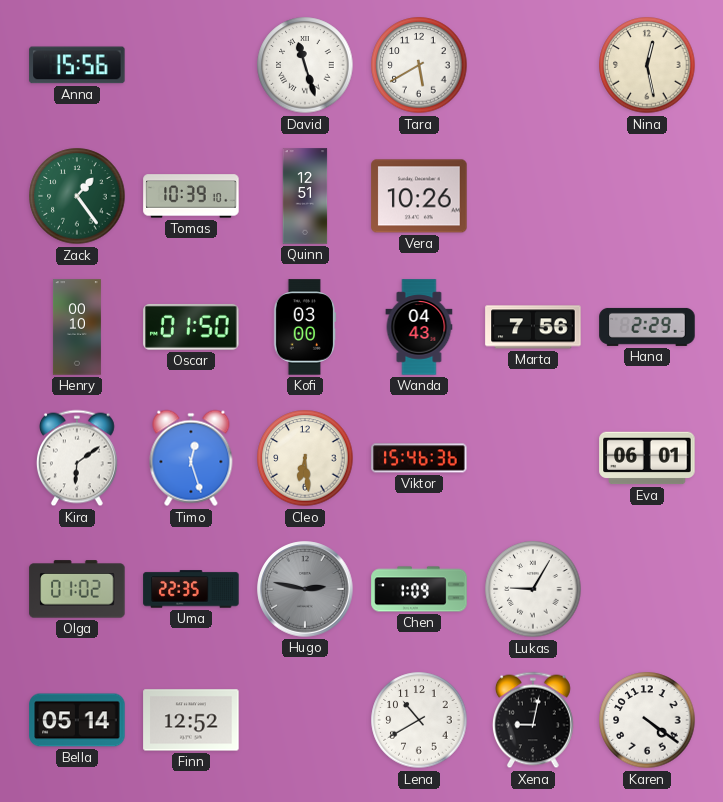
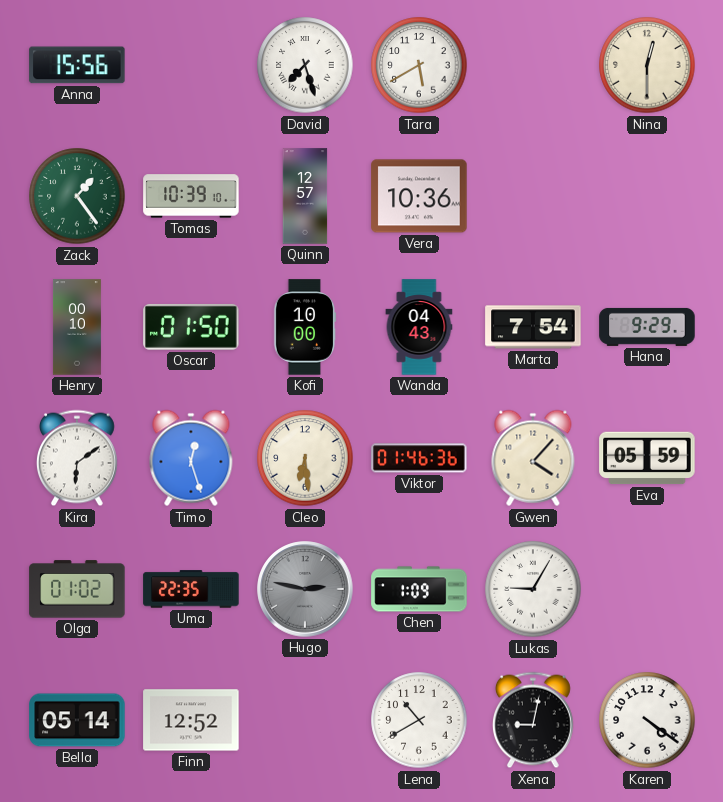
David: 11:27 -> 7:27 (305, 65)
Nina: 12:28 -> 12:30 (647, 65)
Quinn: 12:51 -> 12:57 (305, 196)
Vera: 10:26 -> 10:36 (419, 196)
Kofi: 03:00 -> 10:00 (305, 327)
Marta: 7:56 -> 7:54 (533, 327)
Hana: 2:29 -> 9:29 (647, 327)
Viktor: 15:46 -> 01:46 (419, 458)
Gwen: none -> 4:07 (533, 458)
Eva: 06:01 -> 05:59 (647, 458)
